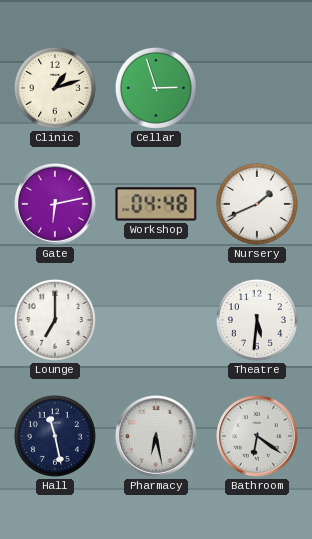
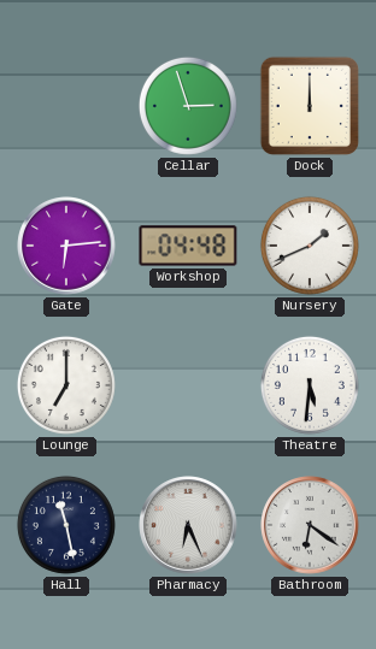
Clinic: 1:12 -> none (55, 88)
Dock: none -> 12:00 (310, 106)
Gate: 6:13 -> 6:14 (66, 246)
Pharmacy: 6:28 -> 6:26 (188, 525)
